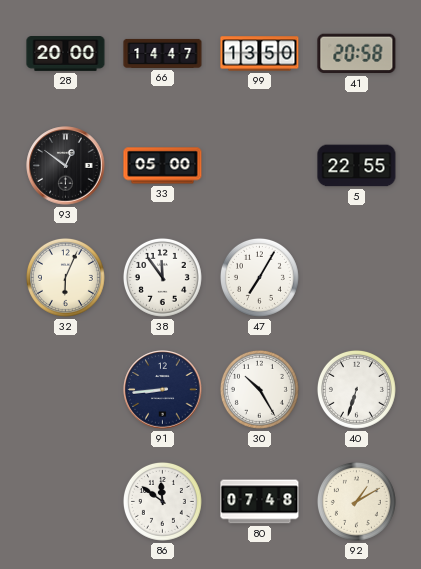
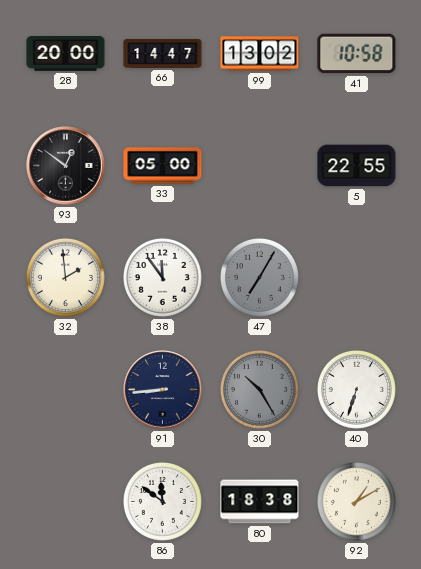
99: 13:50 -> 13:02 (260, 54)
41: 20:58 -> 10:58 (357, 54)
32: 6:04 -> 1:59 (65, 277)
47 dial: white -> grey (259, 277)
30 dial: white -> grey (259, 389)
80: 07:48 -> 18:38 (260, 502)
